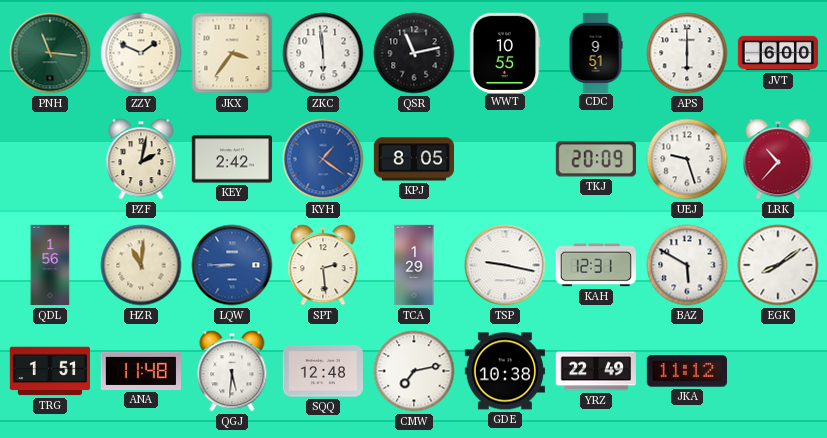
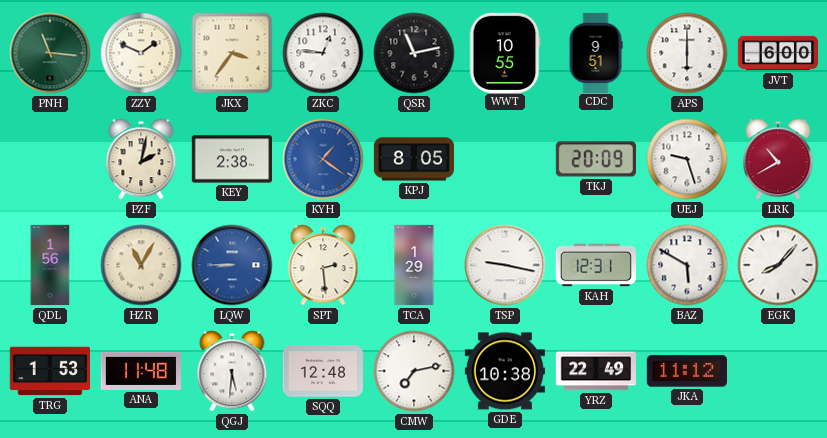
ZKC: 5:59 -> 12:46 (323, 53)
KEY: 2:42 -> 2:38 (231, 159)
LRK: 10:37 -> 10:40 (778, 159)
HZR: 11:01 -> 11:05 (141, 265)
EGK: 8:09 -> 8:07 (778, 265)
TRG: 1:51 -> 1:53 (49, 371)
